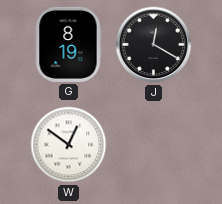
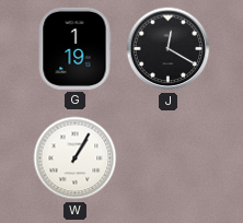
G: 8:19 -> 1:19 (74, 48)
W: 12:51 -> 1:05 (76, 159)
